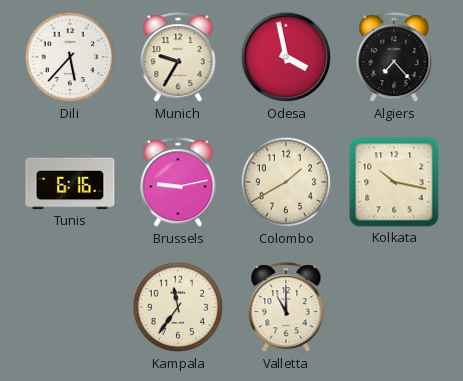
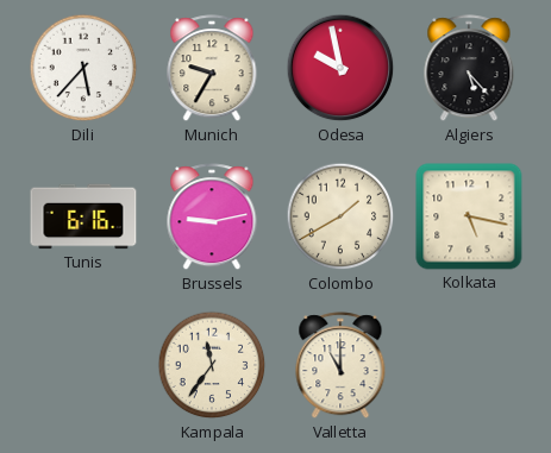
Odesa: 3:58 -> 9:58 (340, 68)
Algiers: 7:23 -> 5:23 (469, 69)
Kolkata: 10:17 -> 5:17 (469, 216)
